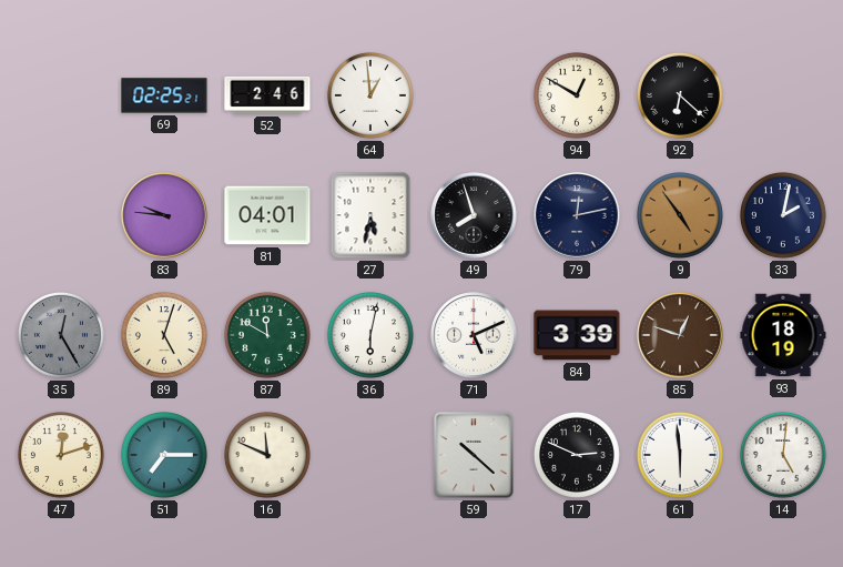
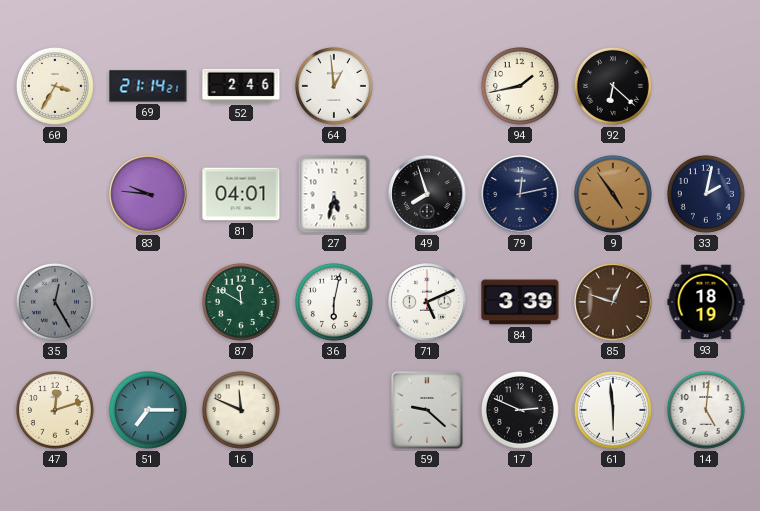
60: none -> 3:35 (55, 86)
69: 02:25 -> 21:14 (148, 86)
94: 12:50 -> 1:43 (520, 86)
89: 5:03 -> none (164, 335)
59: 10:22 -> 9:22 (428, 411)
